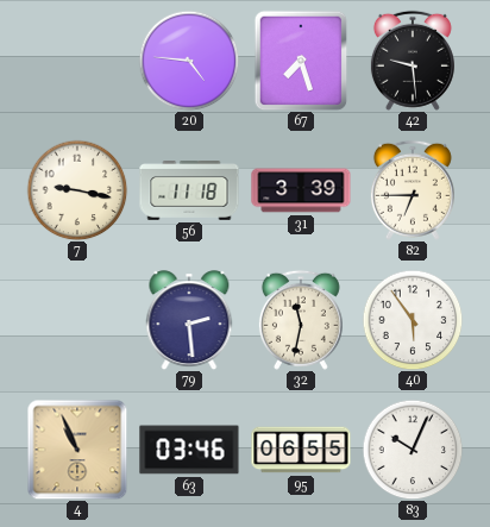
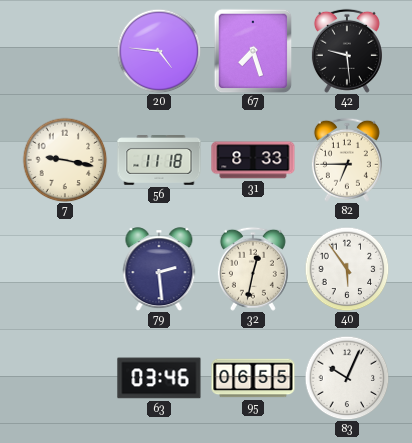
31: 3:39 -> 8:33 (253, 160)
32: 11:32 -> 12:32 (253, 269)
4: 10:56 -> none (77, 450)
